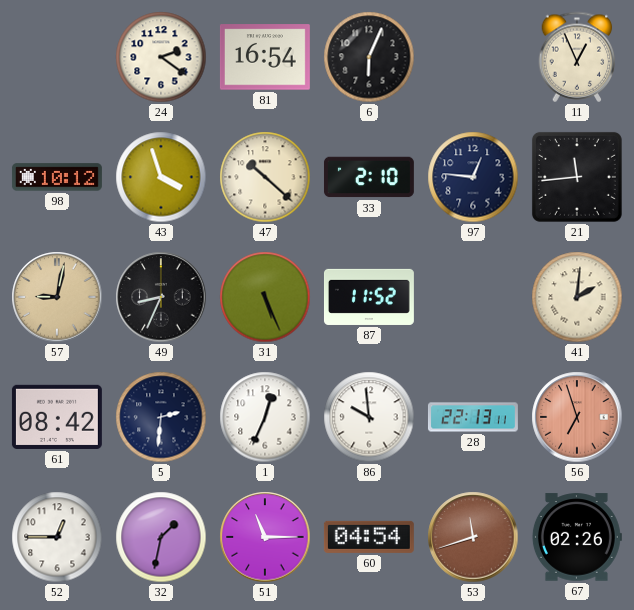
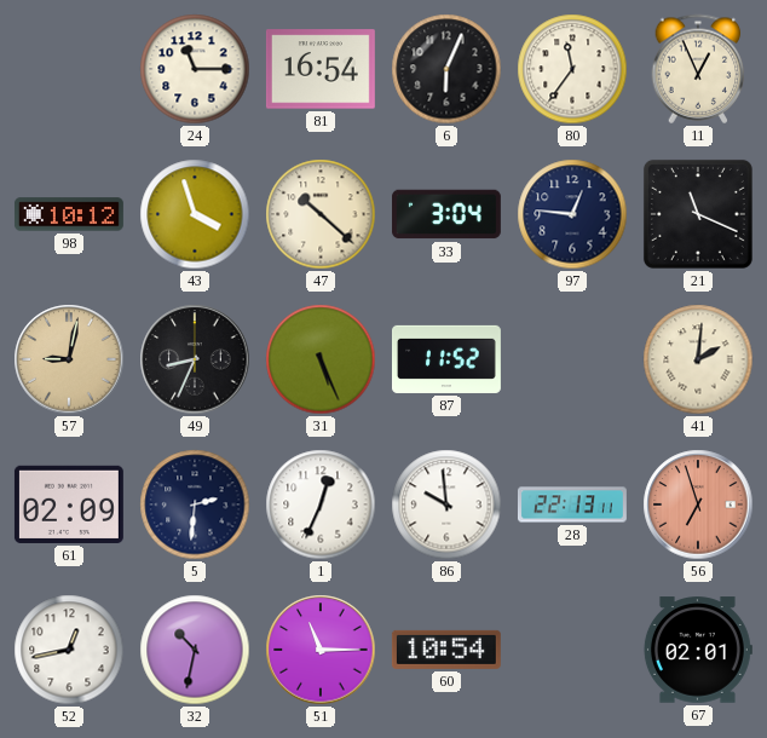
24: 2:21 -> 11:15 (195, 69)
80: none -> 11:36 (572, 69)
33: 2:10 -> 3:04 (446, 214)
21: 11:44 -> 11:19 (698, 214)
61: 08:42 -> 02:09 (69, 505)
52: 12:45 -> 12:43 (69, 650)
32: 1:32 -> 10:32 (195, 650)
60: 04:54 -> 10:54 (446, 650)
53: 11:42 -> none (473, 537)
67: 02:26 -> 02:01 (698, 650)
